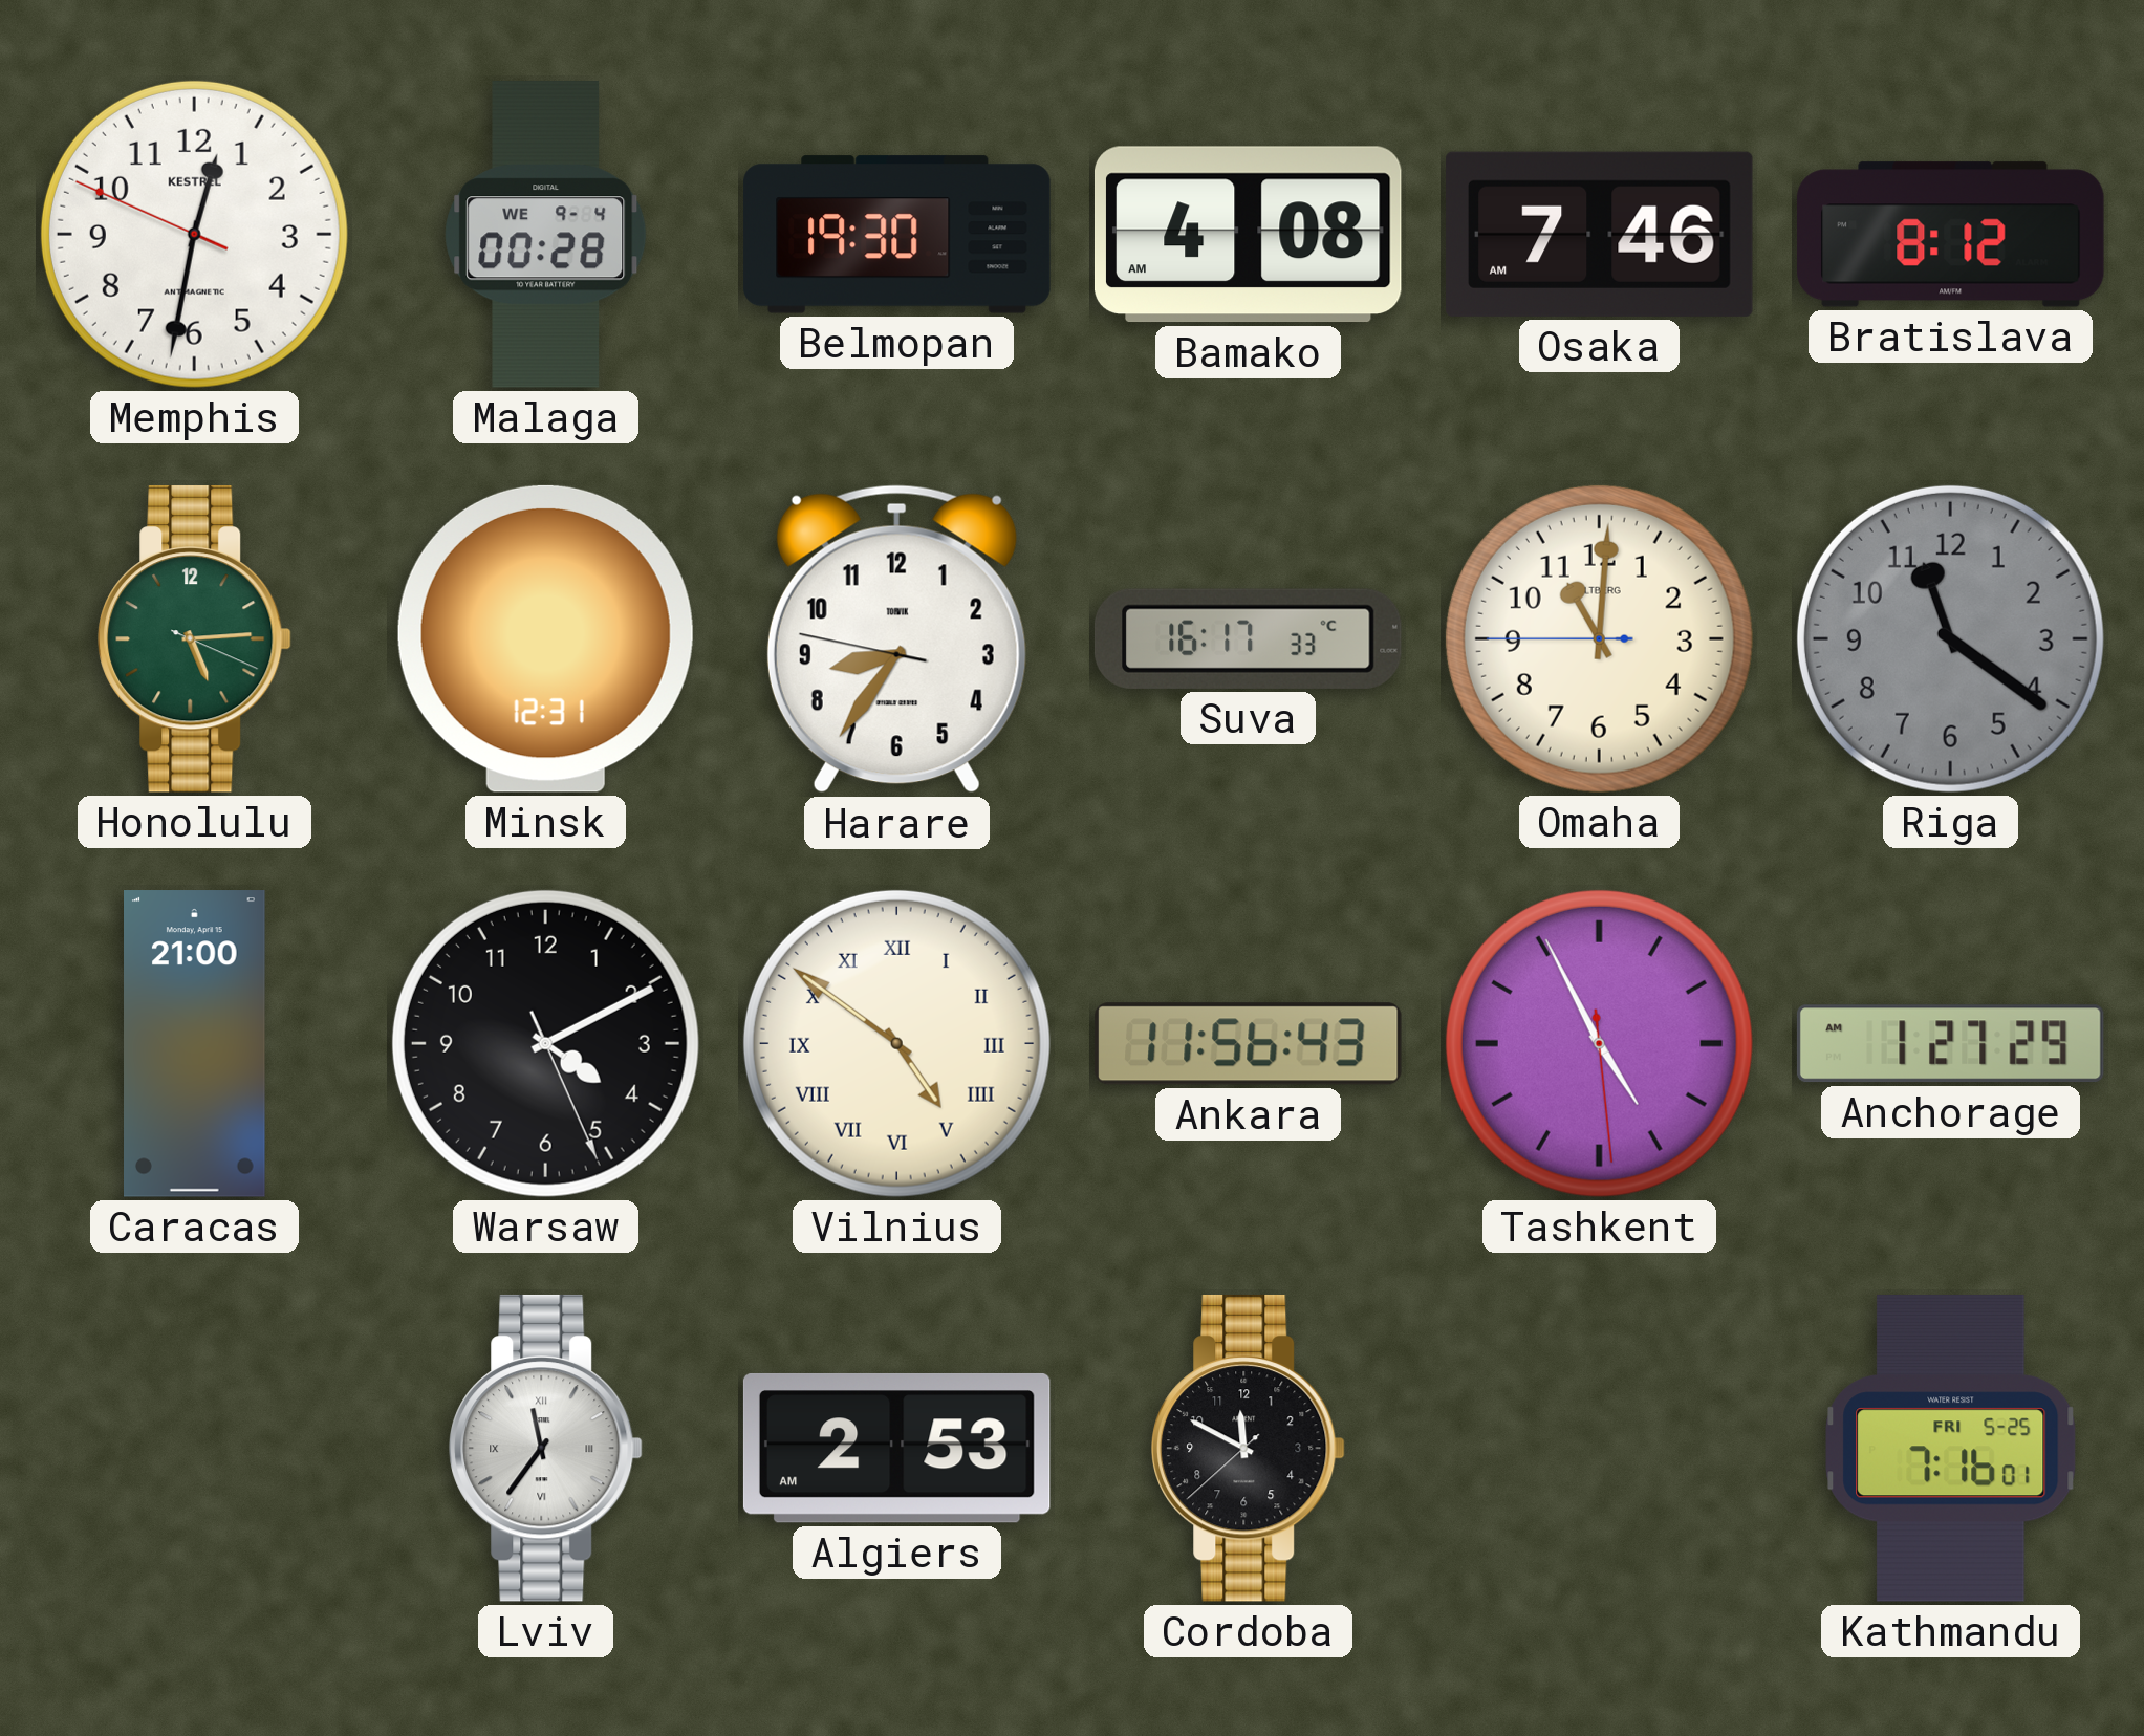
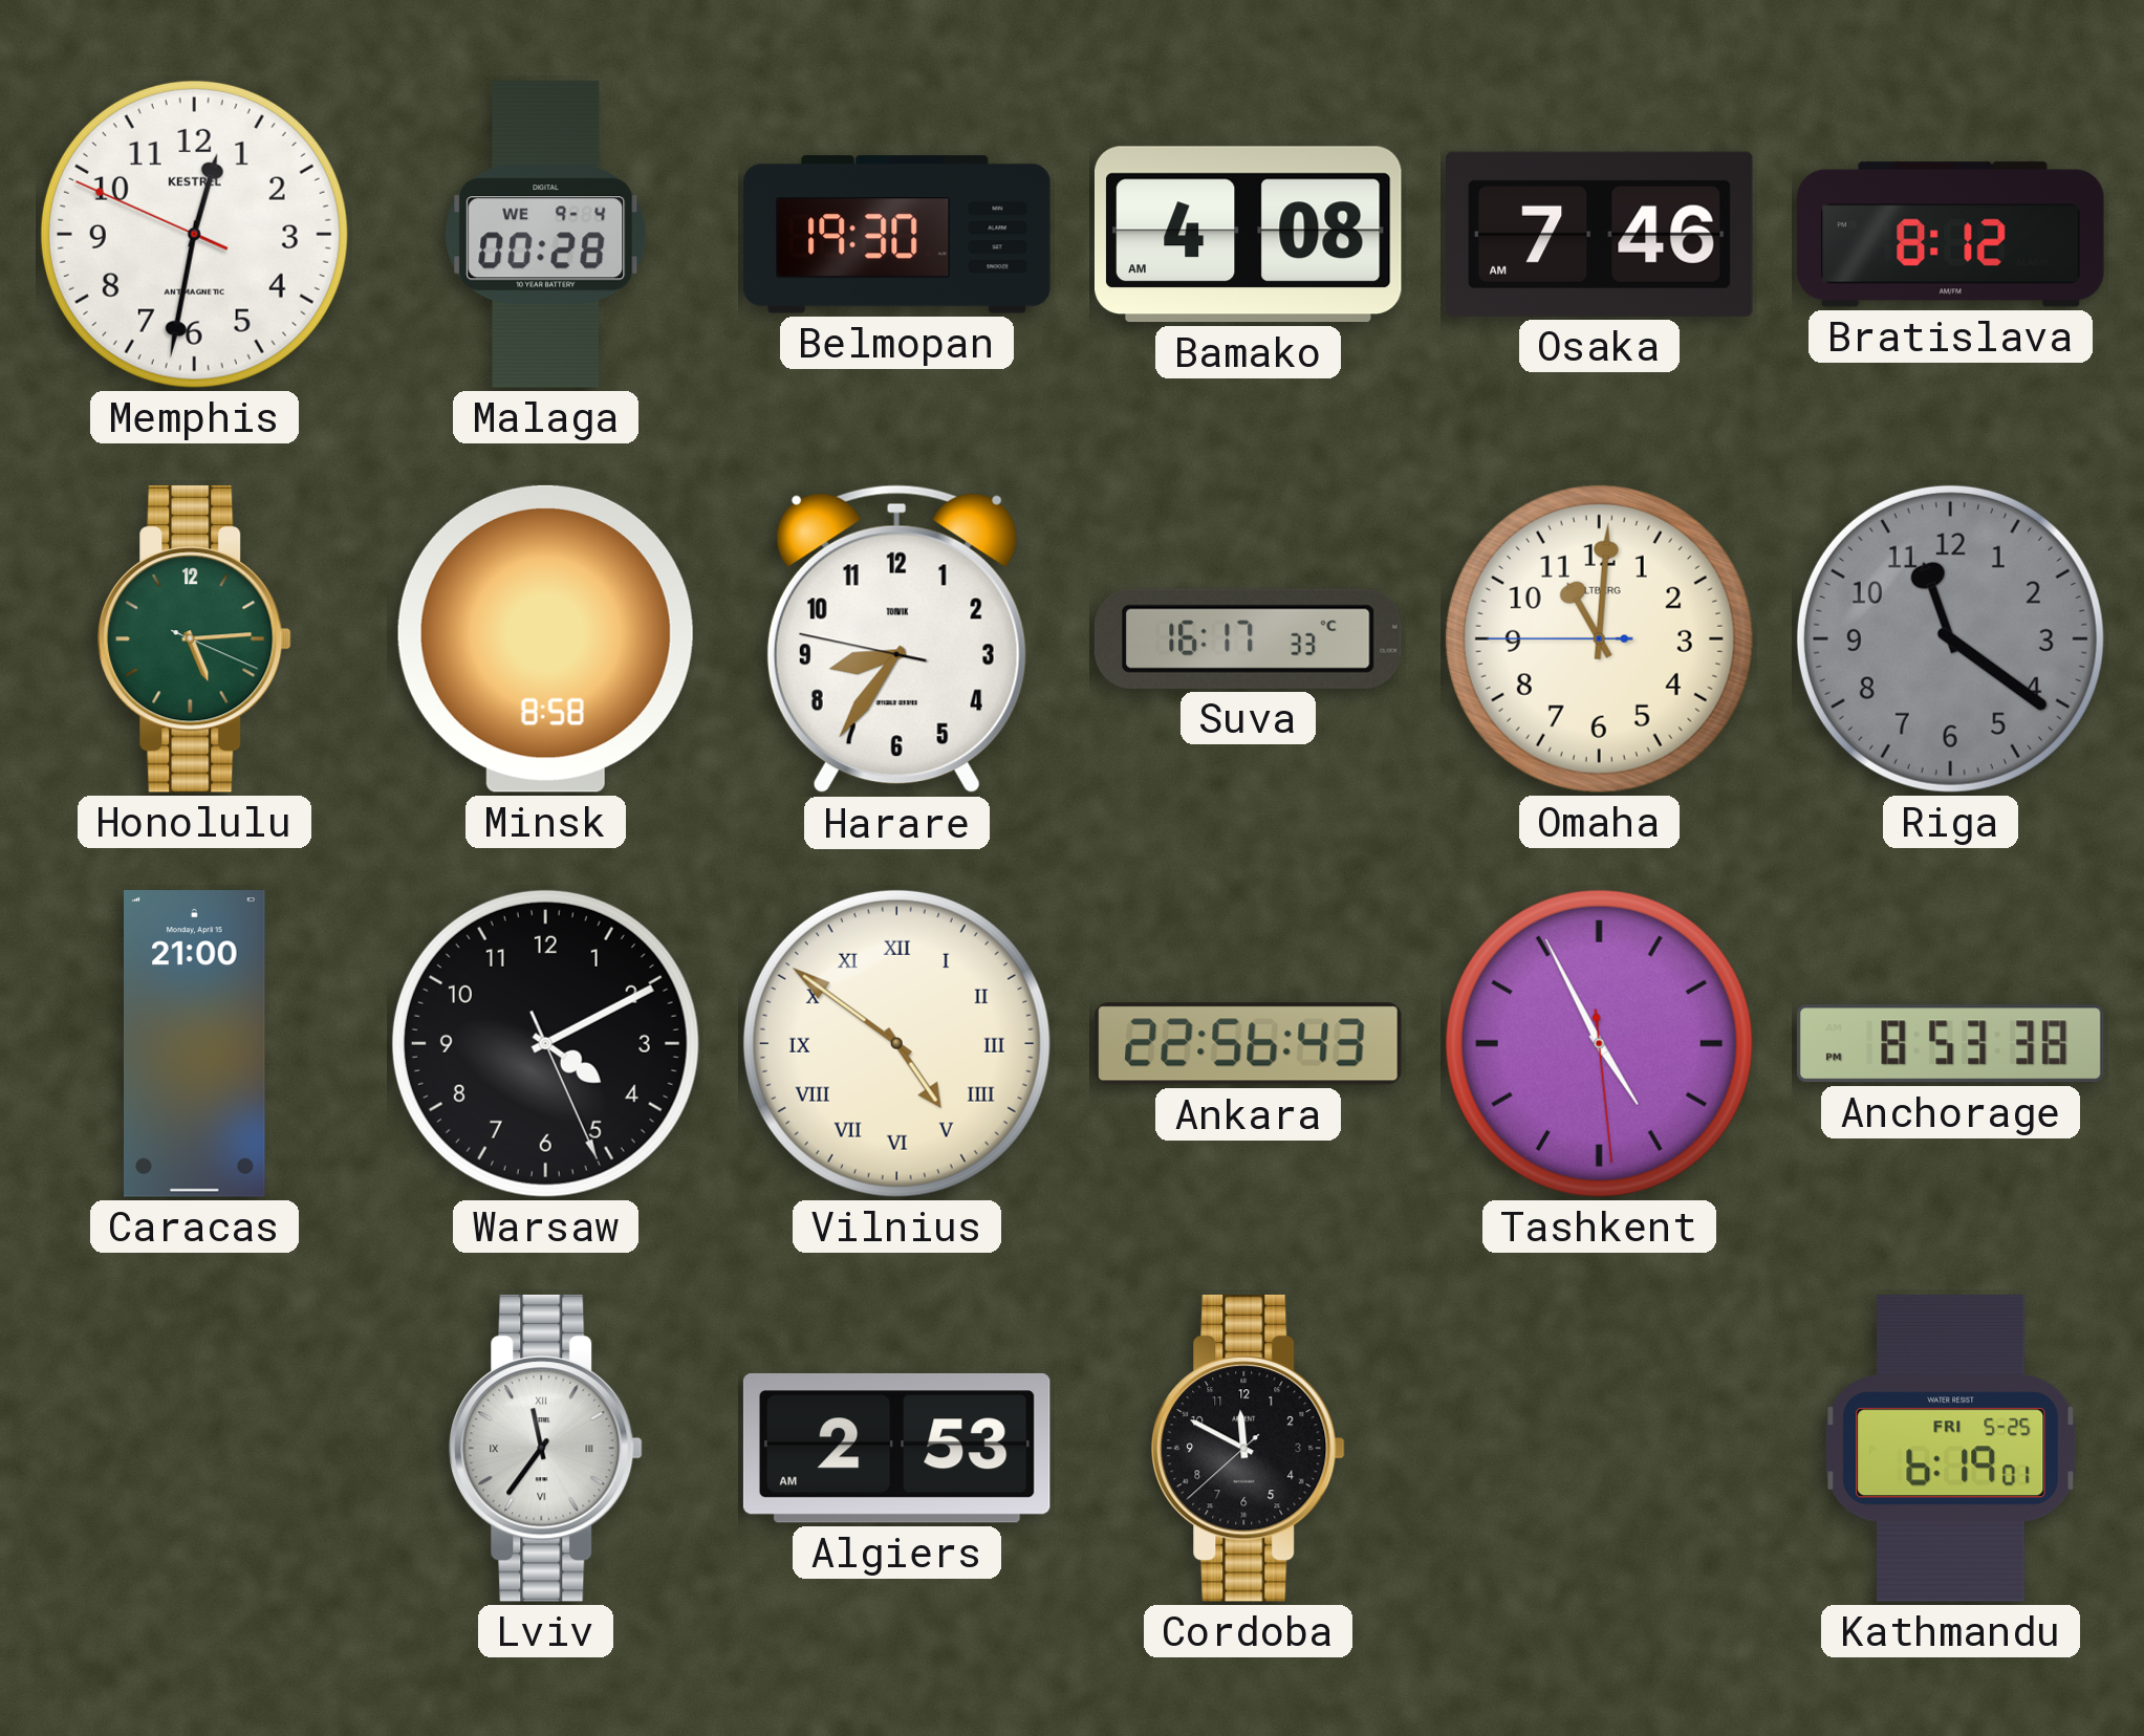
Minsk: 12:31 -> 8:58 (545, 638)
Ankara: 11:56 -> 22:56 (1249, 1044)
Anchorage: 1:27 -> 8:53 (1950, 1044)
Kathmandu: 7:16 -> 6:19 (1951, 1448)
